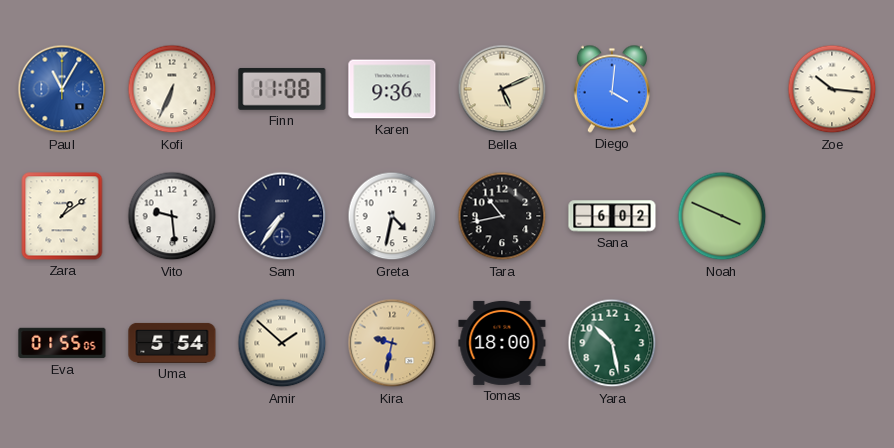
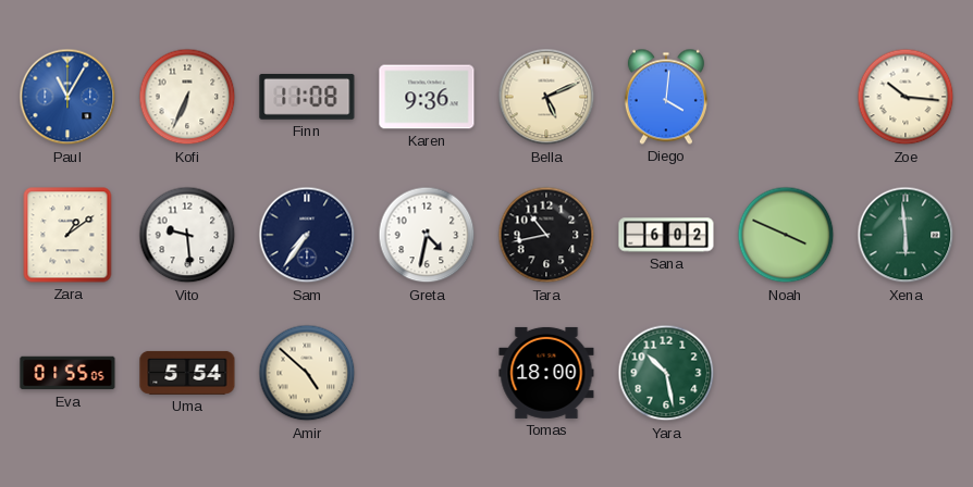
Xena: none -> 5:59 (906, 235)
Amir: 1:52 -> 4:52 (307, 373)
Kira: 9:32 -> none (392, 343)
